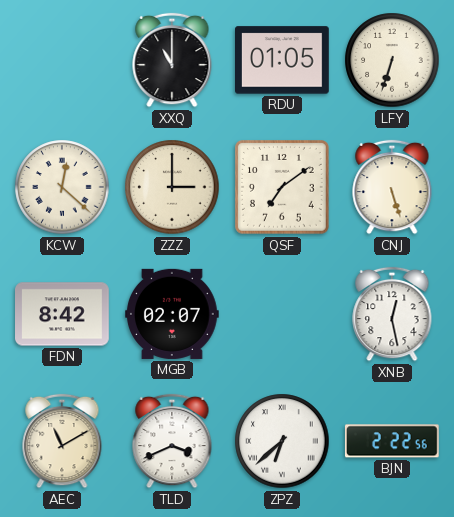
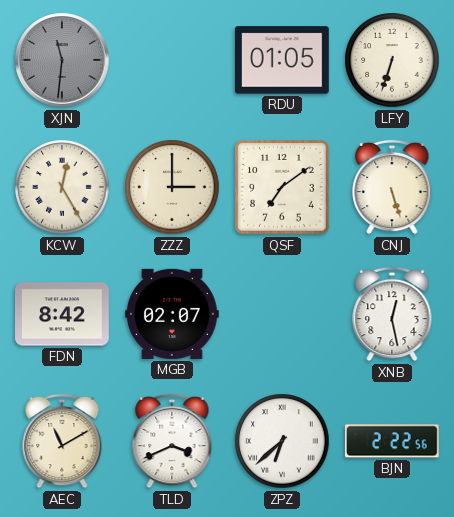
XJN: none -> 11:31 (62, 60)
XXQ: 11:00 -> none (172, 60)
KCW: 12:22 -> 12:25 (62, 187)
